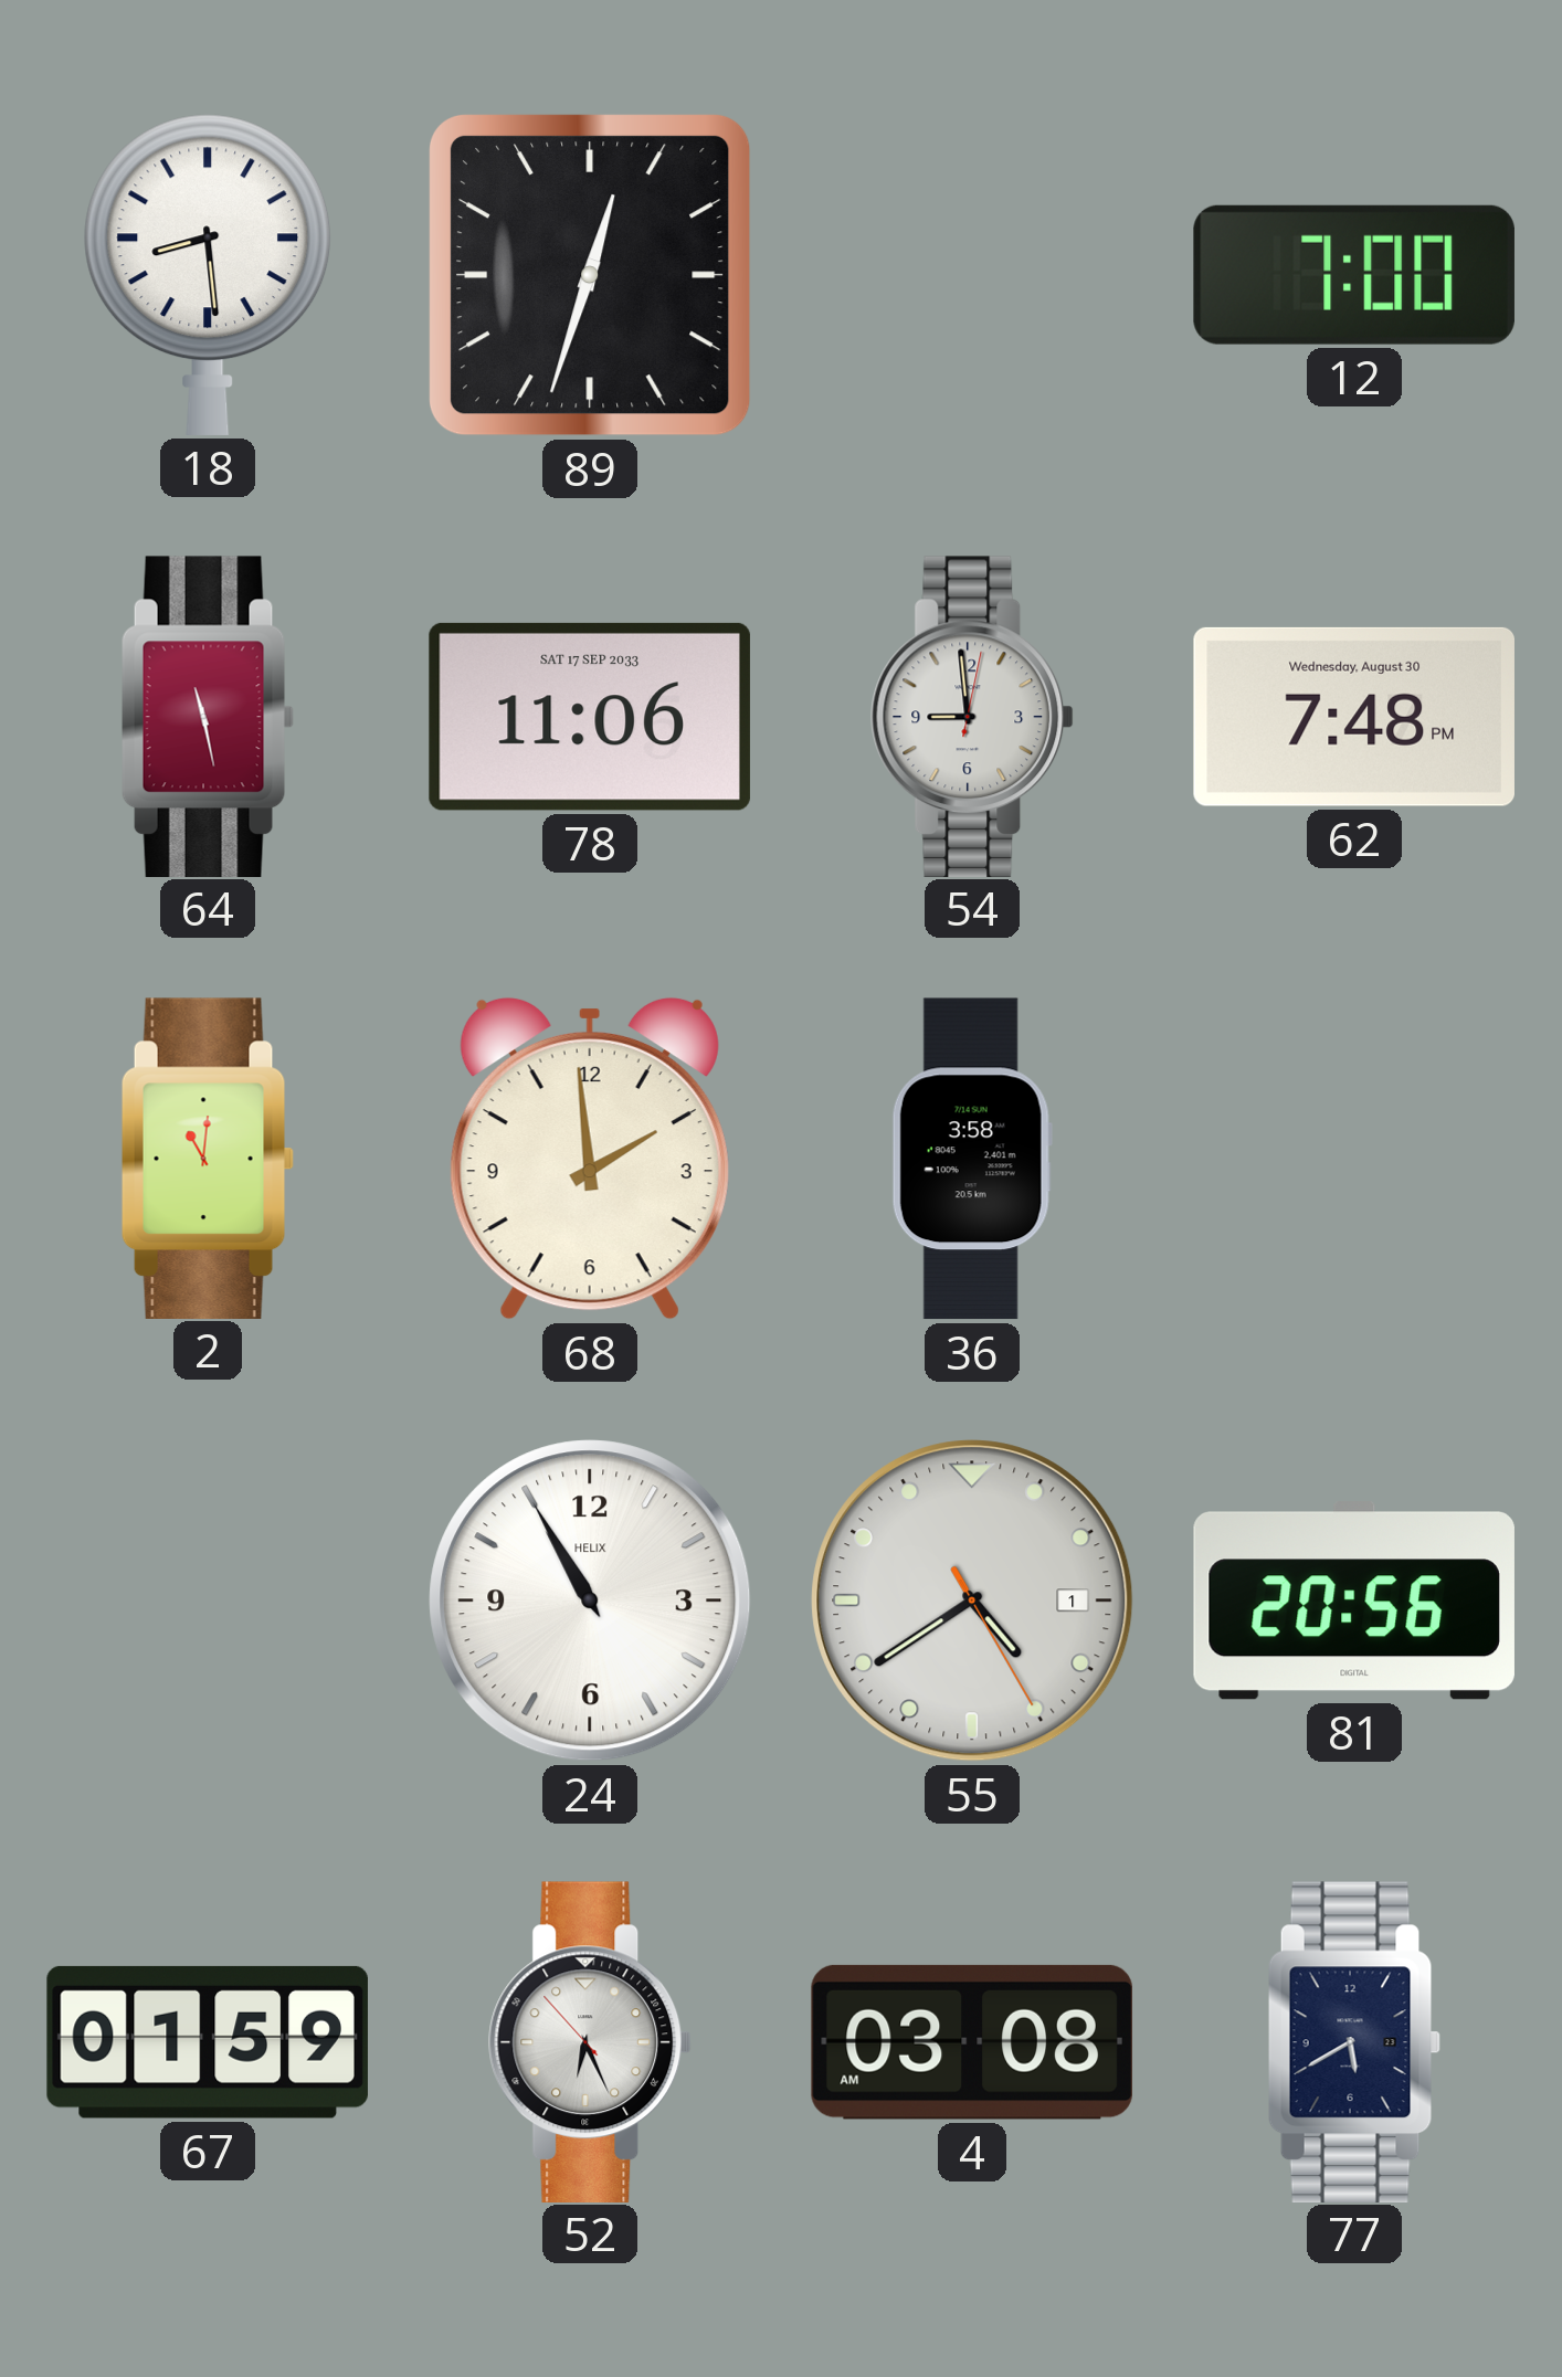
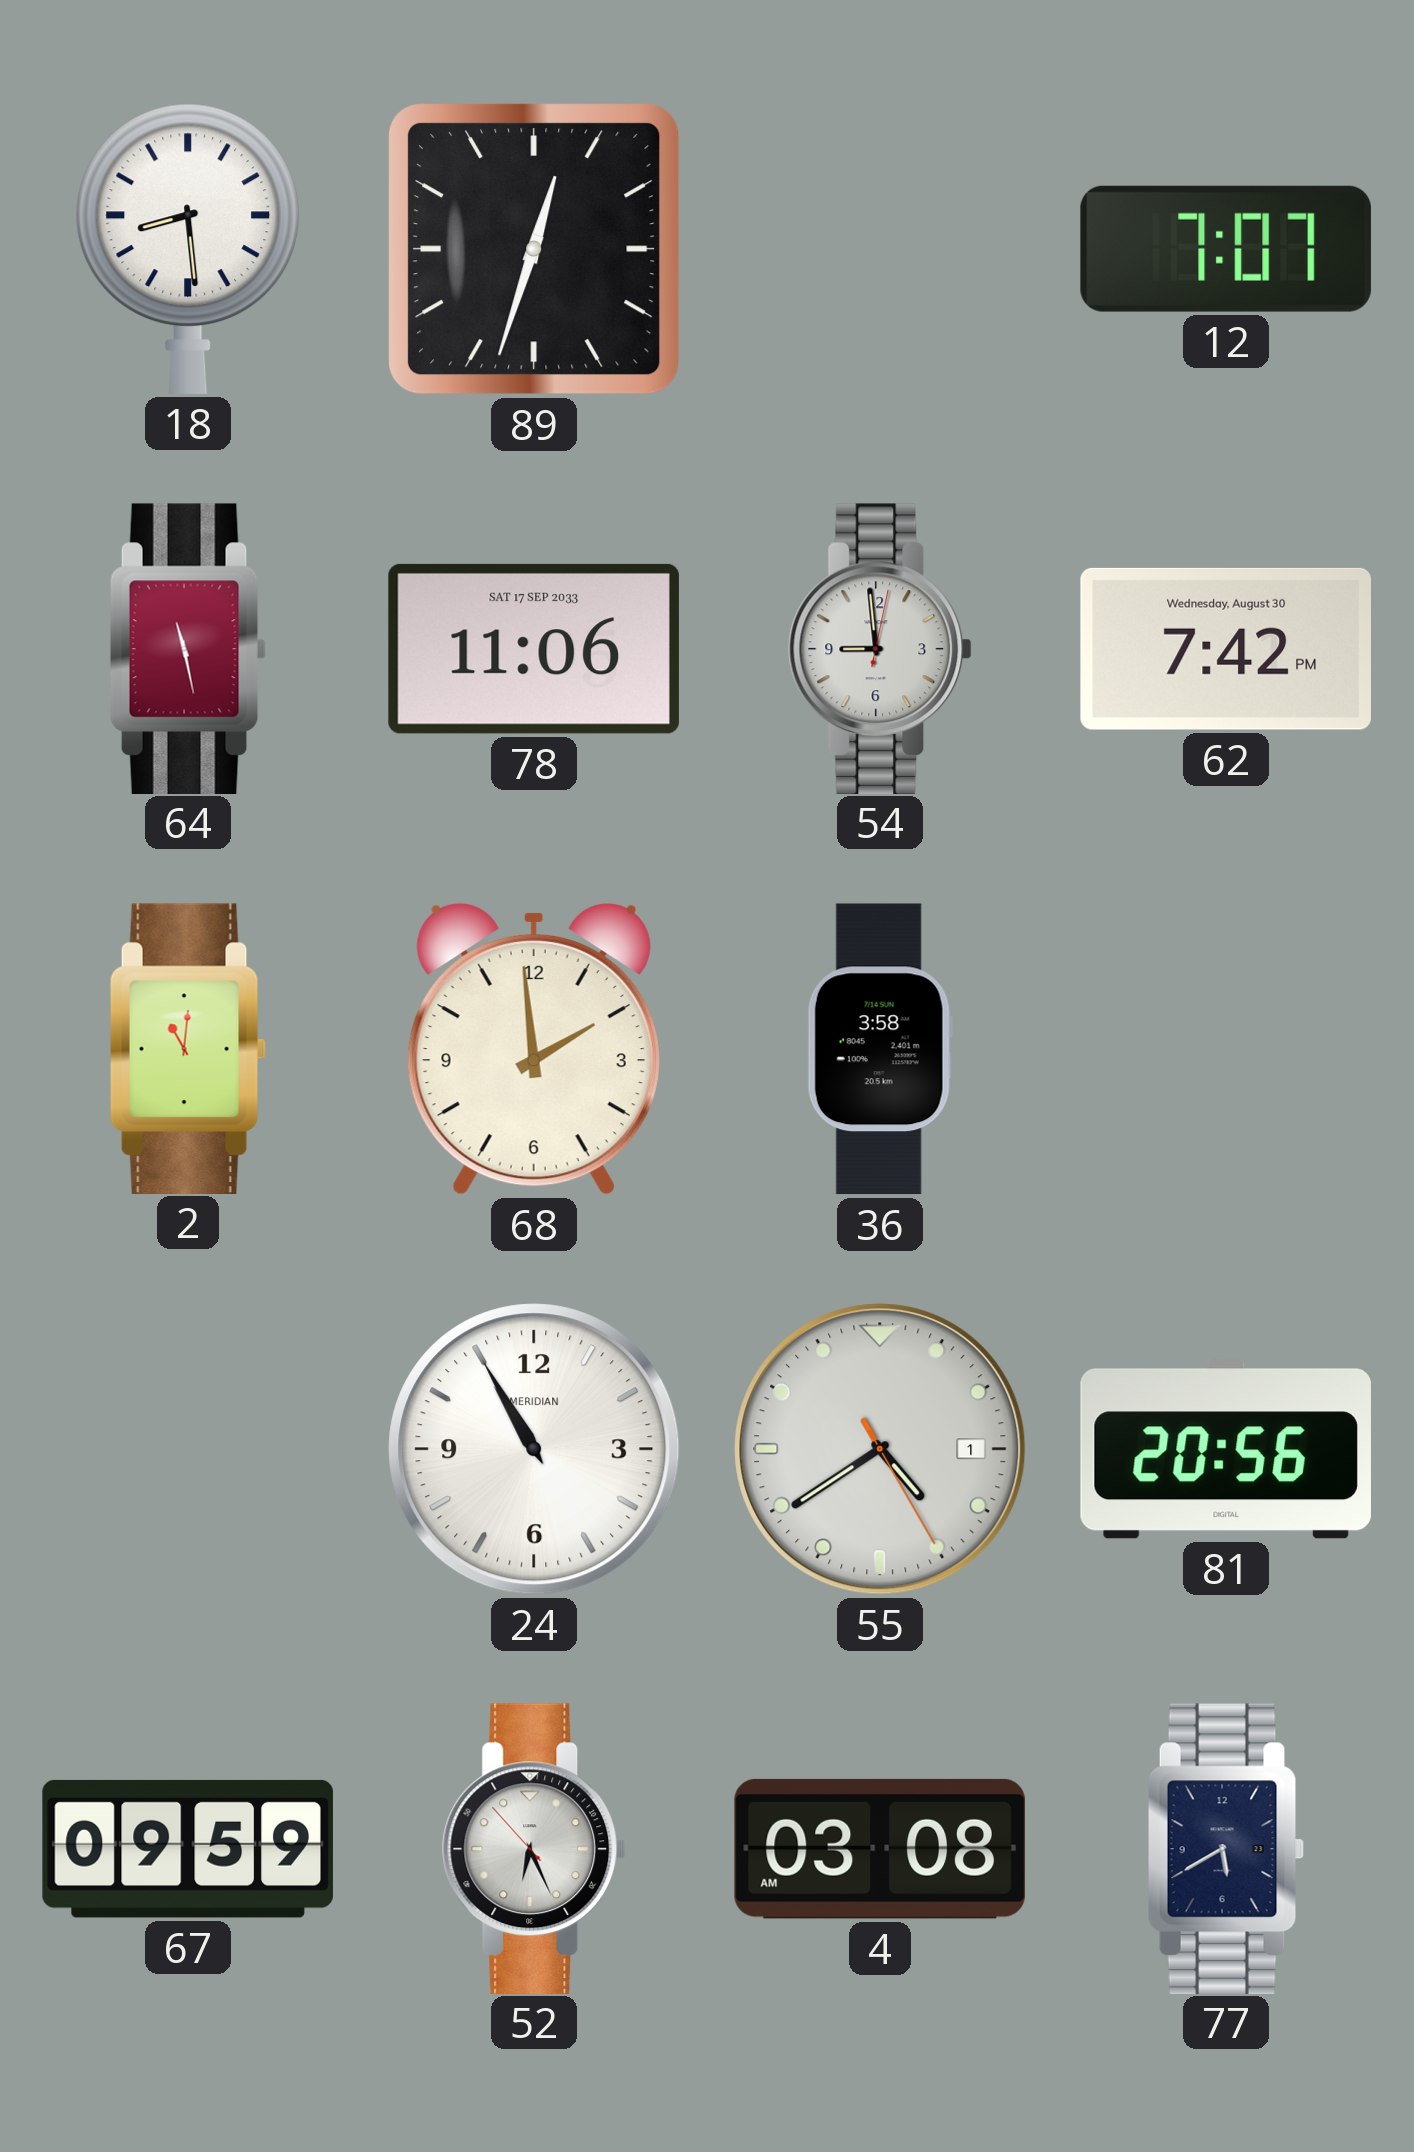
12: 7:00 -> 7:07 (1226, 249)
62: 7:48 -> 7:42 (1226, 649)
24 brand: HELIX -> MERIDIAN (534, 1449)
67: 01:59 -> 09:59 (188, 1849)
